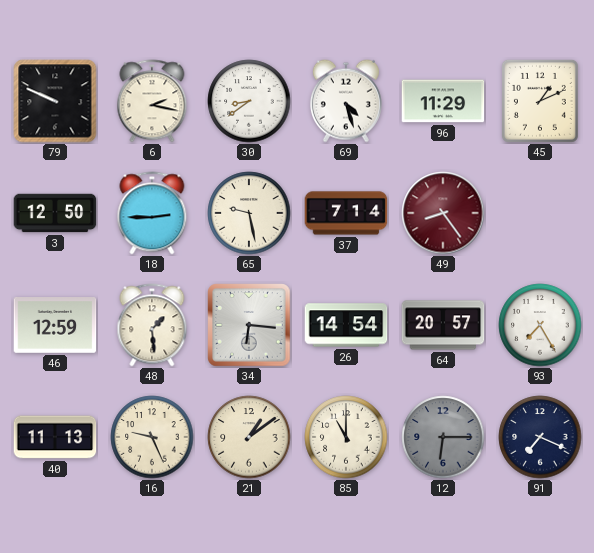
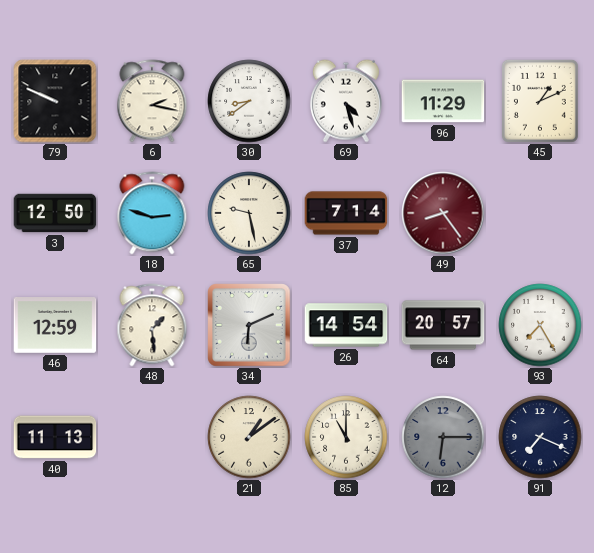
18: 2:45 -> 2:48 (152, 213)
34: 6:16 -> 6:11 (249, 325)
16: 9:26 -> none (152, 437)
